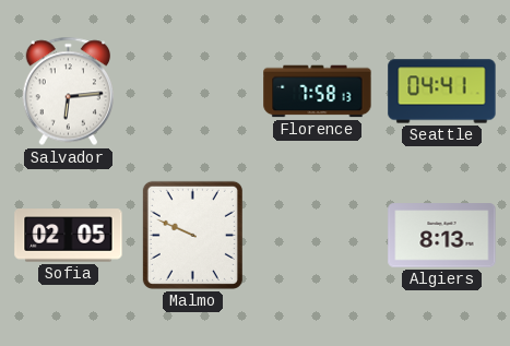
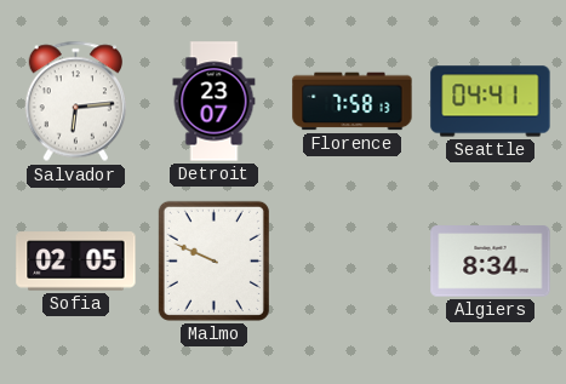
Detroit: none -> 23:07 (215, 102)
Algiers: 8:13 -> 8:34 (491, 262)
